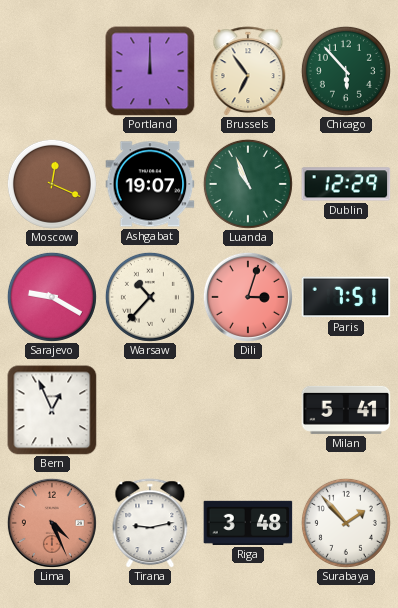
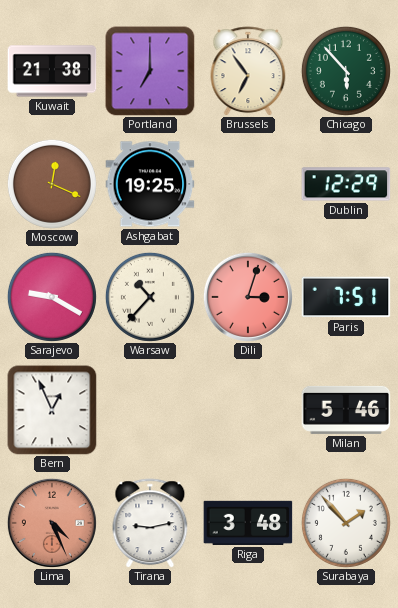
Kuwait: none -> 21:38 (52, 71)
Portland: 12:00 -> 7:00 (150, 71)
Ashgabat: 19:07 -> 19:25 (150, 184)
Luanda: 10:56 -> none (248, 184)
Milan: 5:41 -> 5:46 (346, 410)
